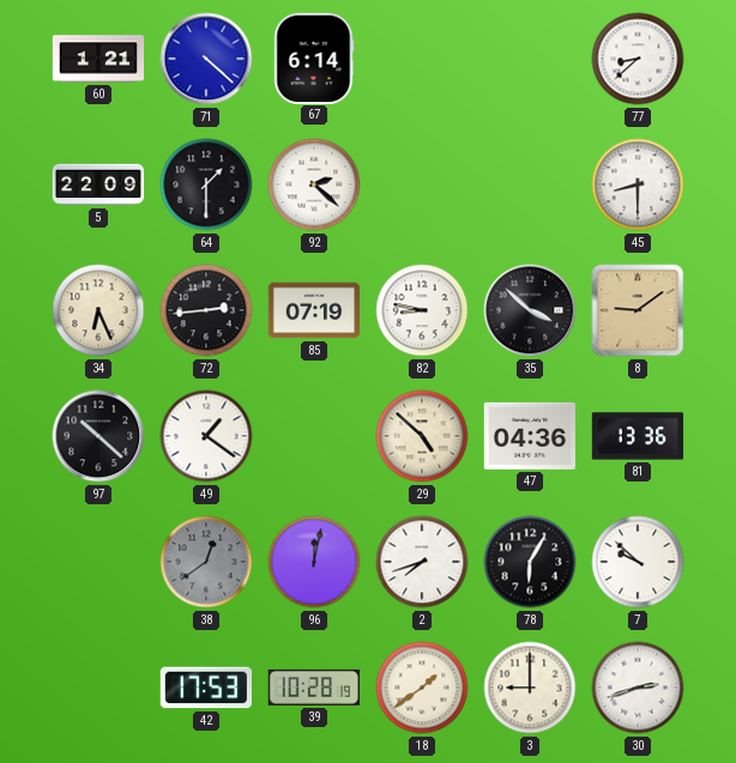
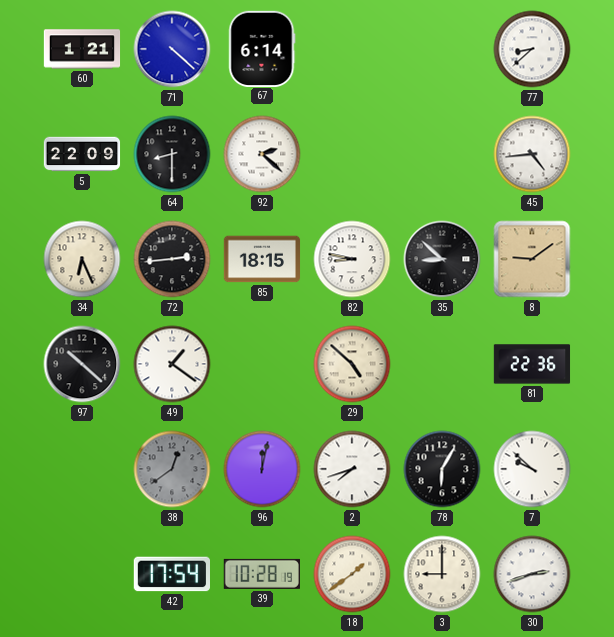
64: 1:30 -> 8:30 (172, 154)
45: 8:30 -> 4:44 (532, 154)
85: 07:19 -> 18:15 (262, 259)
35: 3:52 -> 8:52 (442, 259)
47: 04:36 -> none (529, 436)
81: 13:36 -> 22:36 (532, 364)
42: 17:53 -> 17:54 (171, 574)
